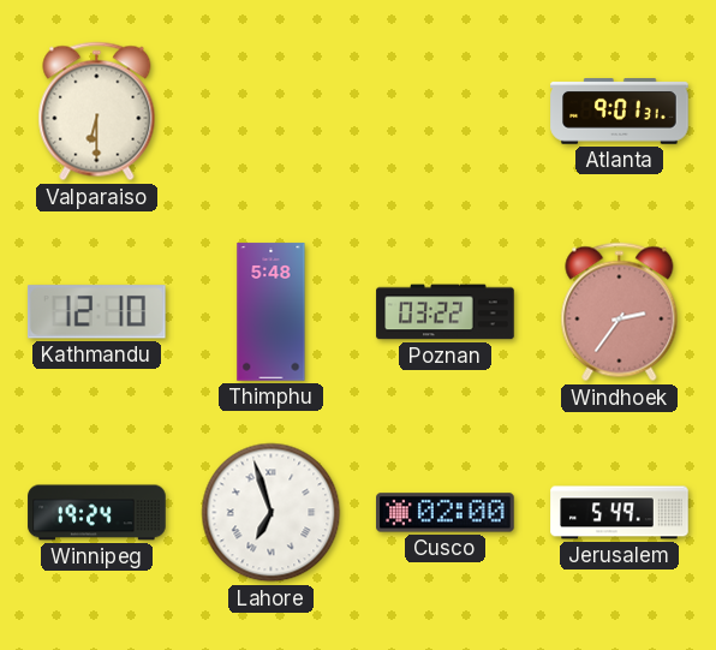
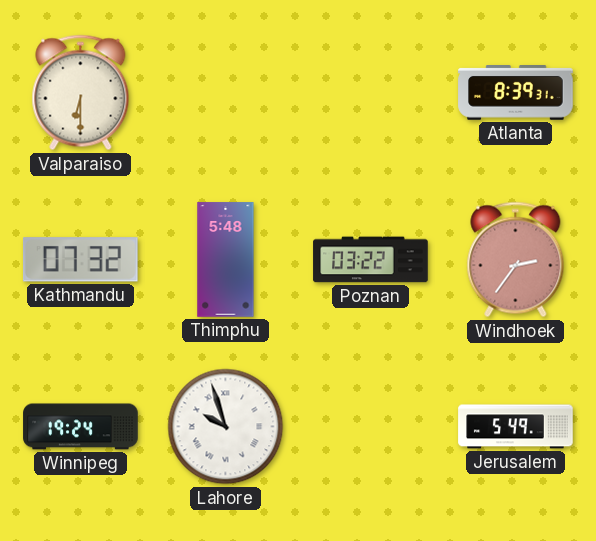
Atlanta: 9:01 -> 8:39 (516, 93)
Kathmandu: 12:10 -> 07:32 (80, 260)
Lahore: 6:57 -> 9:57 (226, 427)
Cusco: 02:00 -> none (446, 513)
